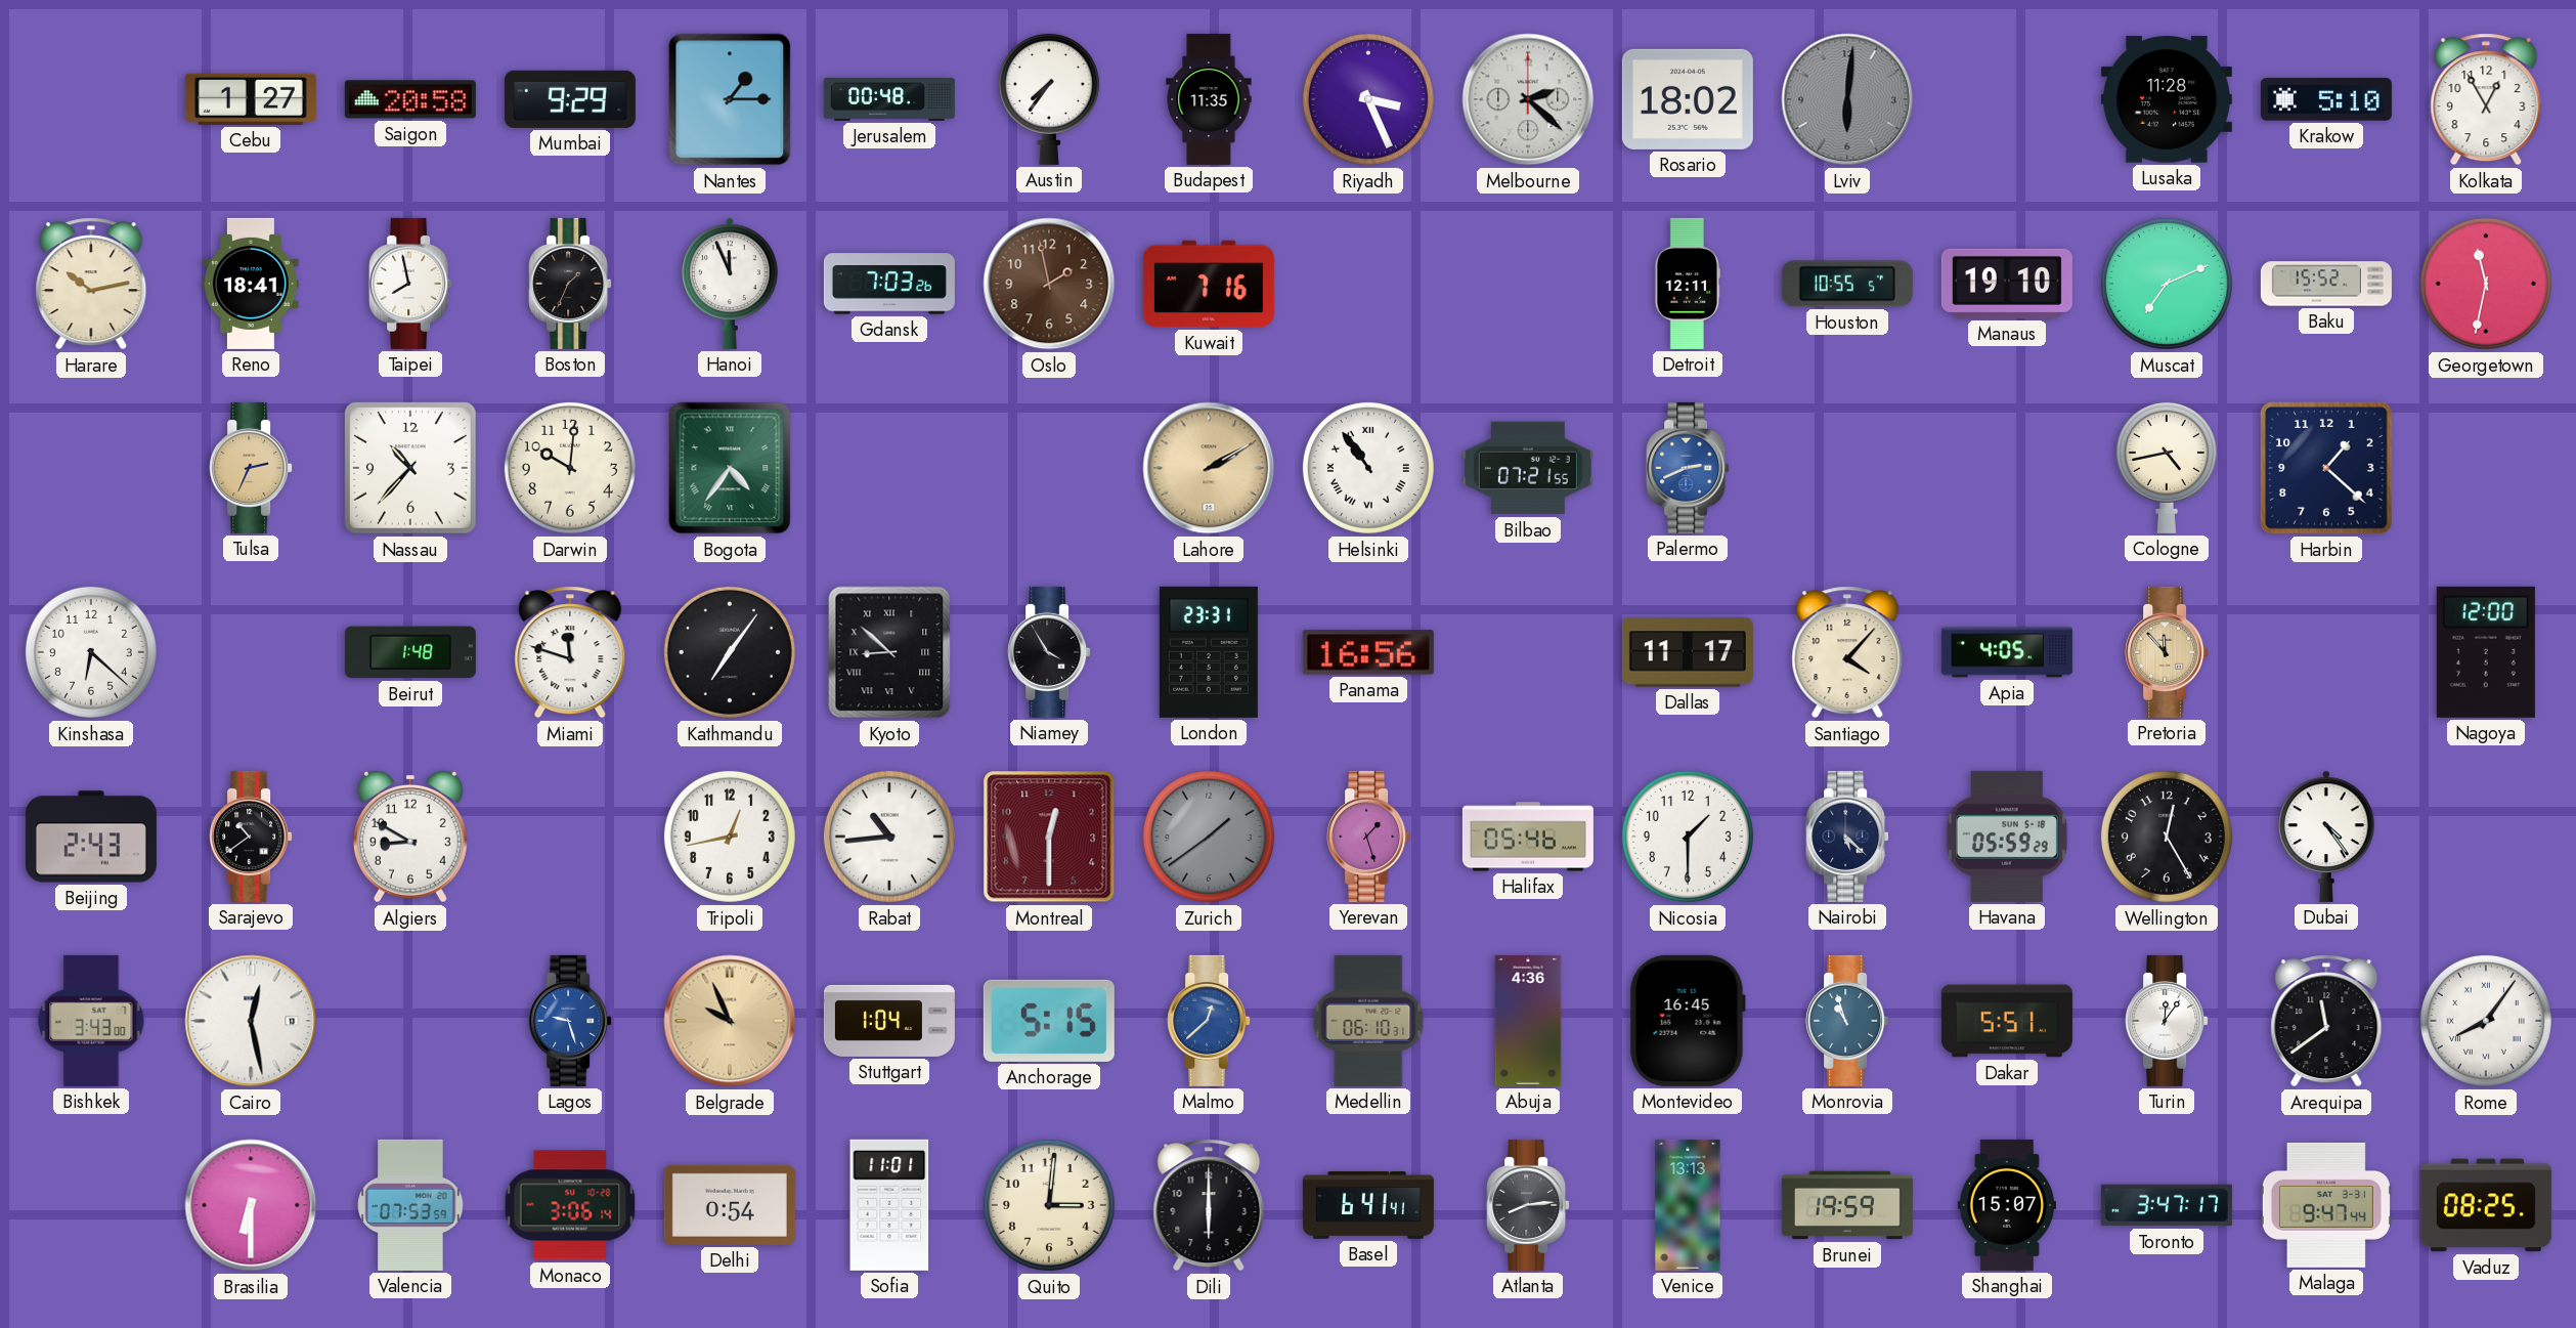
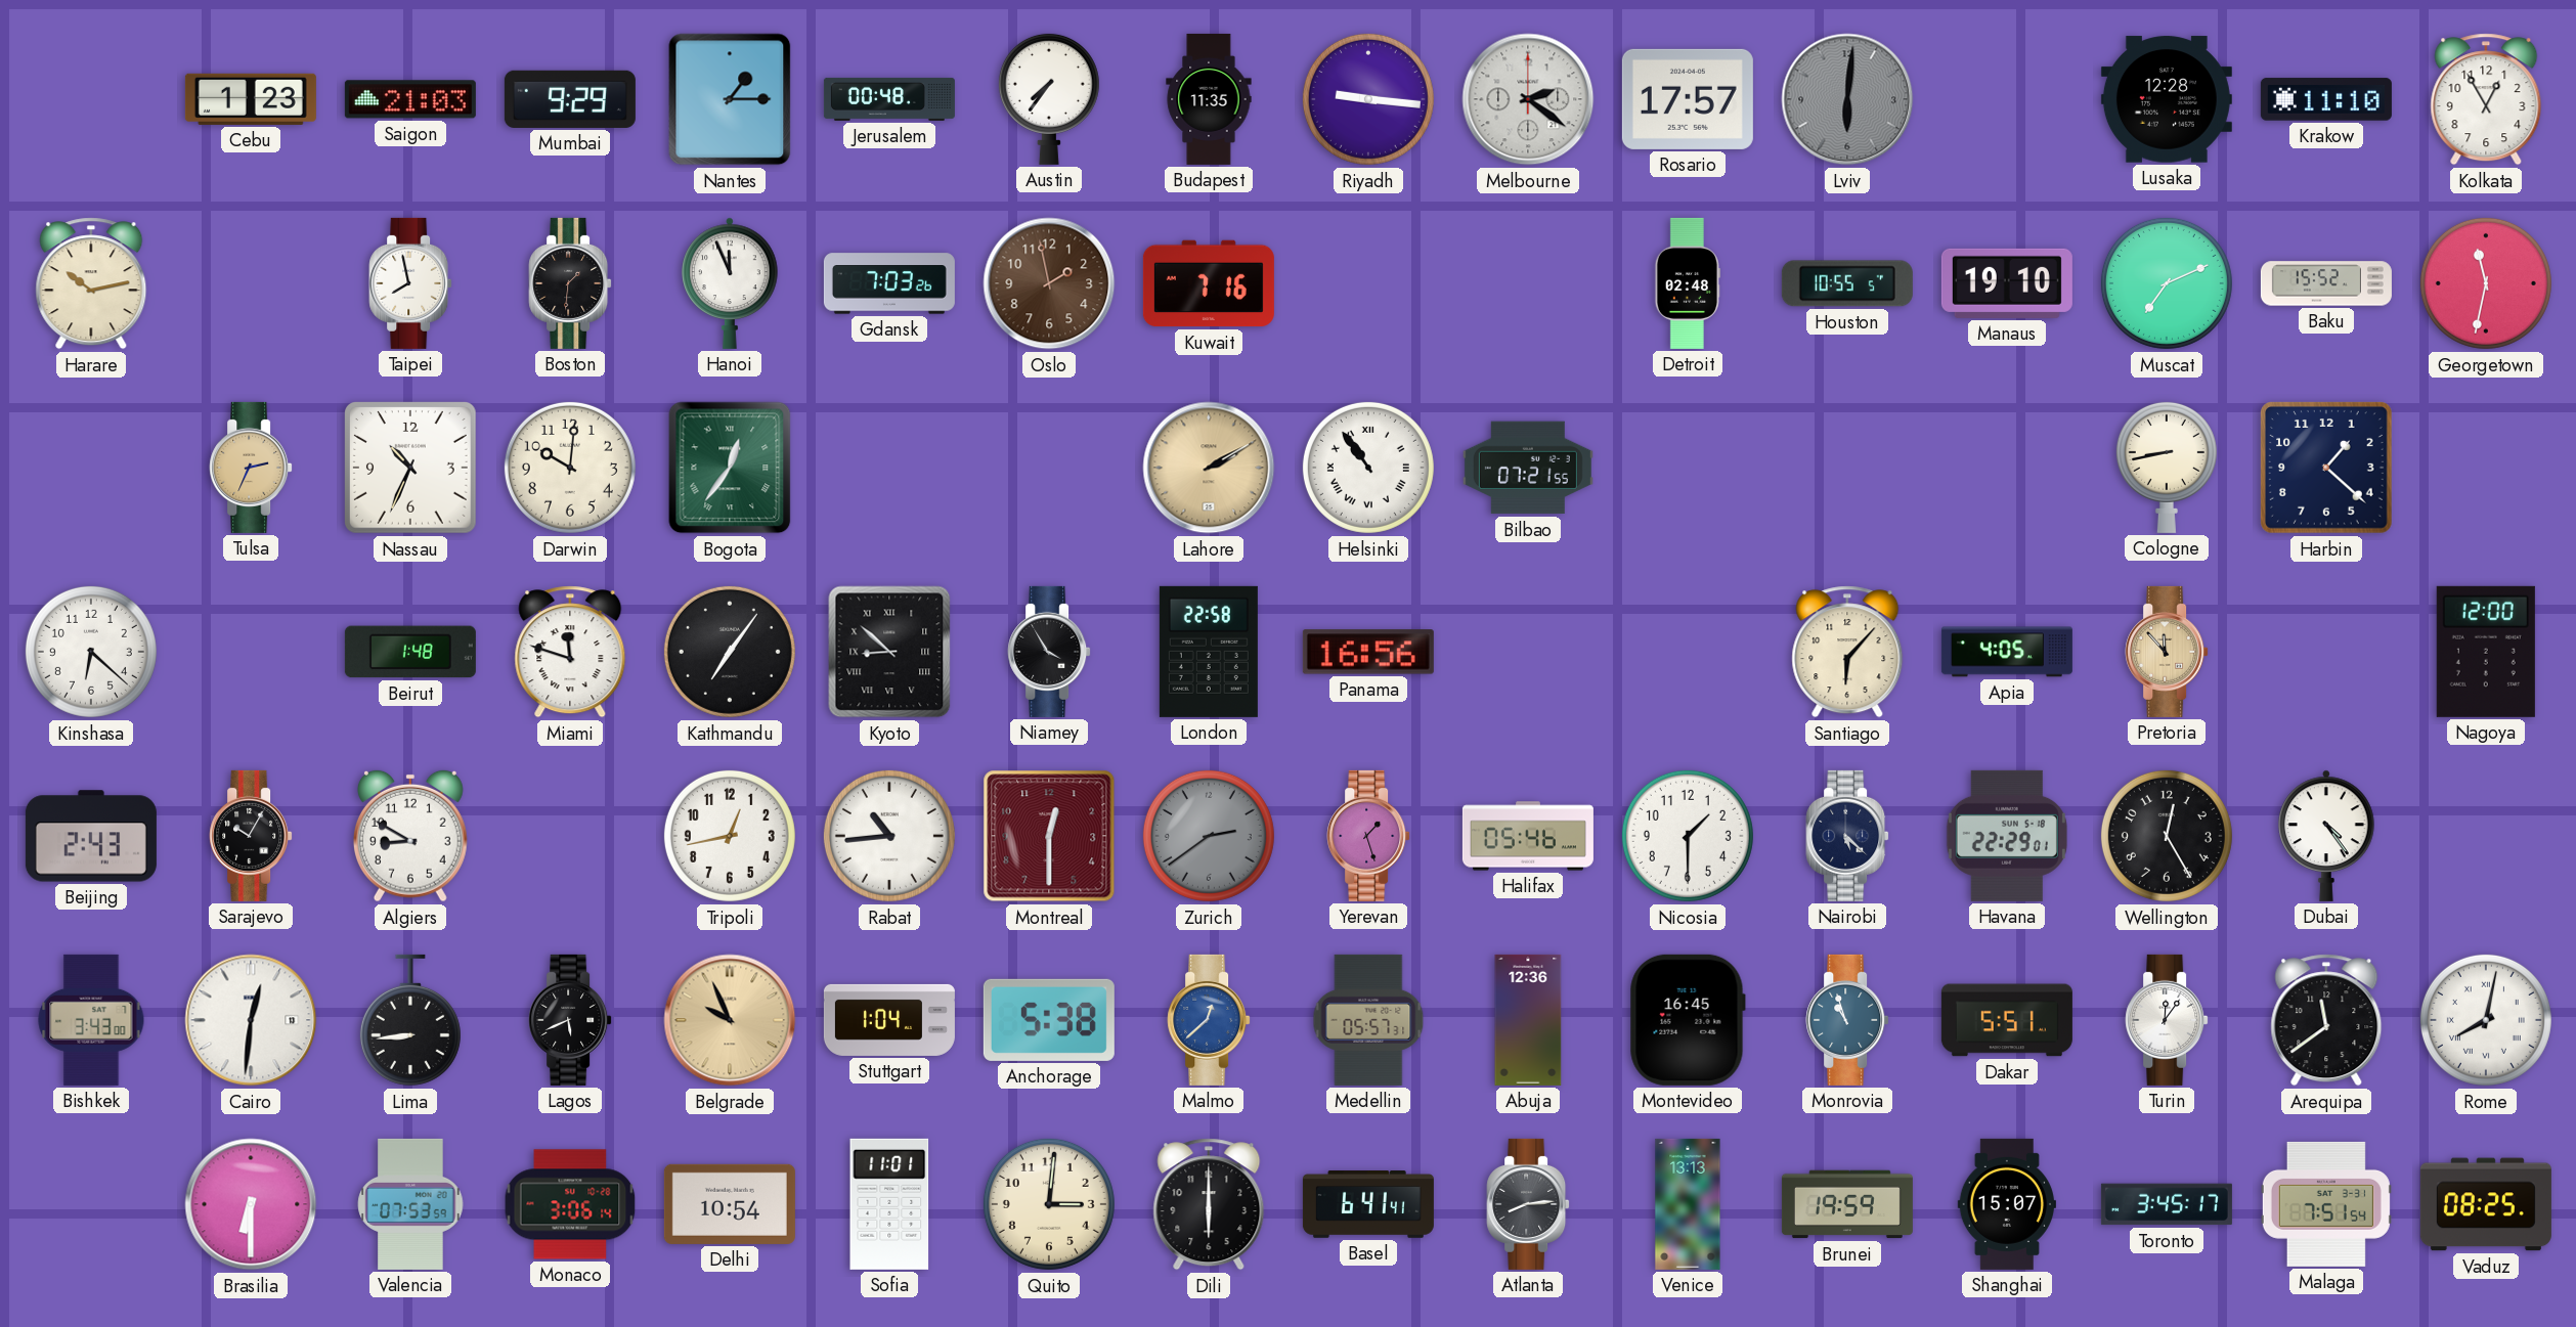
Cebu: 1:27 -> 1:23 (251, 99)
Saigon: 20:58 -> 21:03 (410, 99)
Riyadh: 3:26 -> 9:16 (1368, 99)
Melbourne: 2:22 -> 2:21 (1528, 99)
Rosario: 18:02 -> 17:57 (1688, 99)
Lusaka: 11:28 -> 12:28 (2167, 99)
Krakow: 5:10 -> 11:10 (2326, 99)
Reno: 18:41 -> none (252, 284)
Boston: 1:34 -> 1:31 (570, 283)
Detroit: 12:11 -> 02:48 (1688, 283)
Nassau: 10:37 -> 10:34 (411, 469)
Bogota: 4:36 -> 12:36 (730, 468)
Palermo: 2:41 -> none (1688, 468)
Cologne: 4:43 -> 8:43 (2167, 467)
London: 23:31 -> 22:58 (1209, 652)
Dallas: 11:17 -> none (1688, 652)
Santiago: 4:07 -> 6:07 (1847, 652)
Sarajevo: 10:39 -> 10:05 (251, 836)
Zurich: 1:39 -> 2:39 (1209, 836)
Havana: 05:59 -> 22:29 (2007, 836)
Cairo: 12:28 -> 12:31 (251, 1020)
Lima: none -> 8:44 (410, 1020)
Lagos: 9:27 -> 5:41 (570, 1020)
Lagos dial: blue -> black (570, 1020)
Anchorage: 5:15 -> 5:38 (1049, 1020)
Medellin: 06:10 -> 05:57 (1368, 1020)
Abuja: 4:36 -> 12:36 (1528, 1020)
Rome: 8:06 -> 8:02 (2486, 1020)
Delhi: 0:54 -> 10:54 (730, 1204)
Toronto: 3:47 -> 3:45 (2167, 1204)
Malaga: 9:47 -> 7:51 (2326, 1204)
